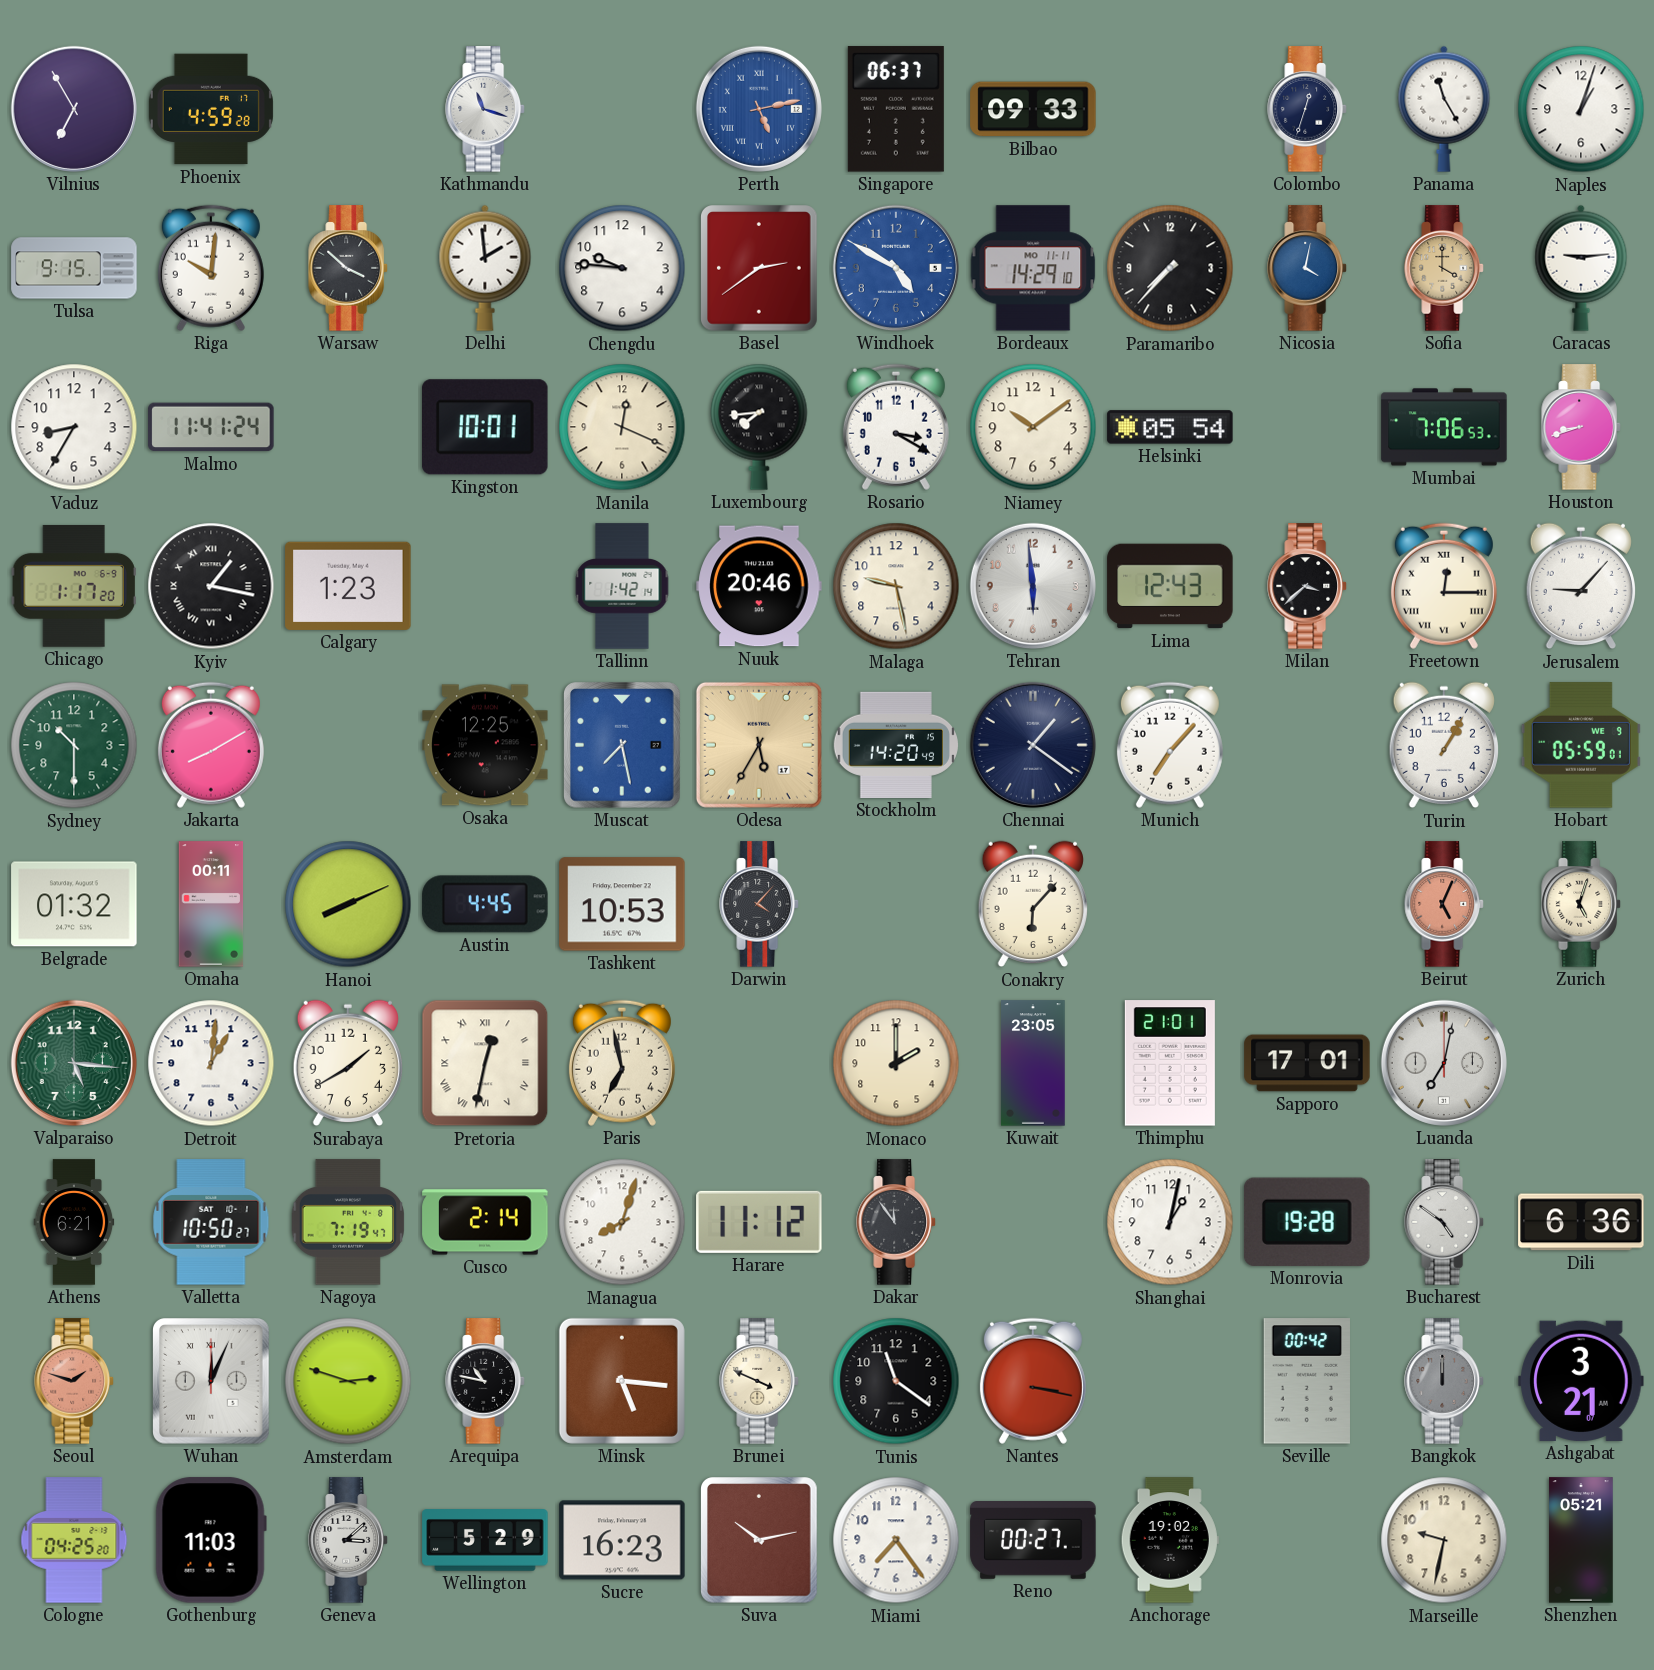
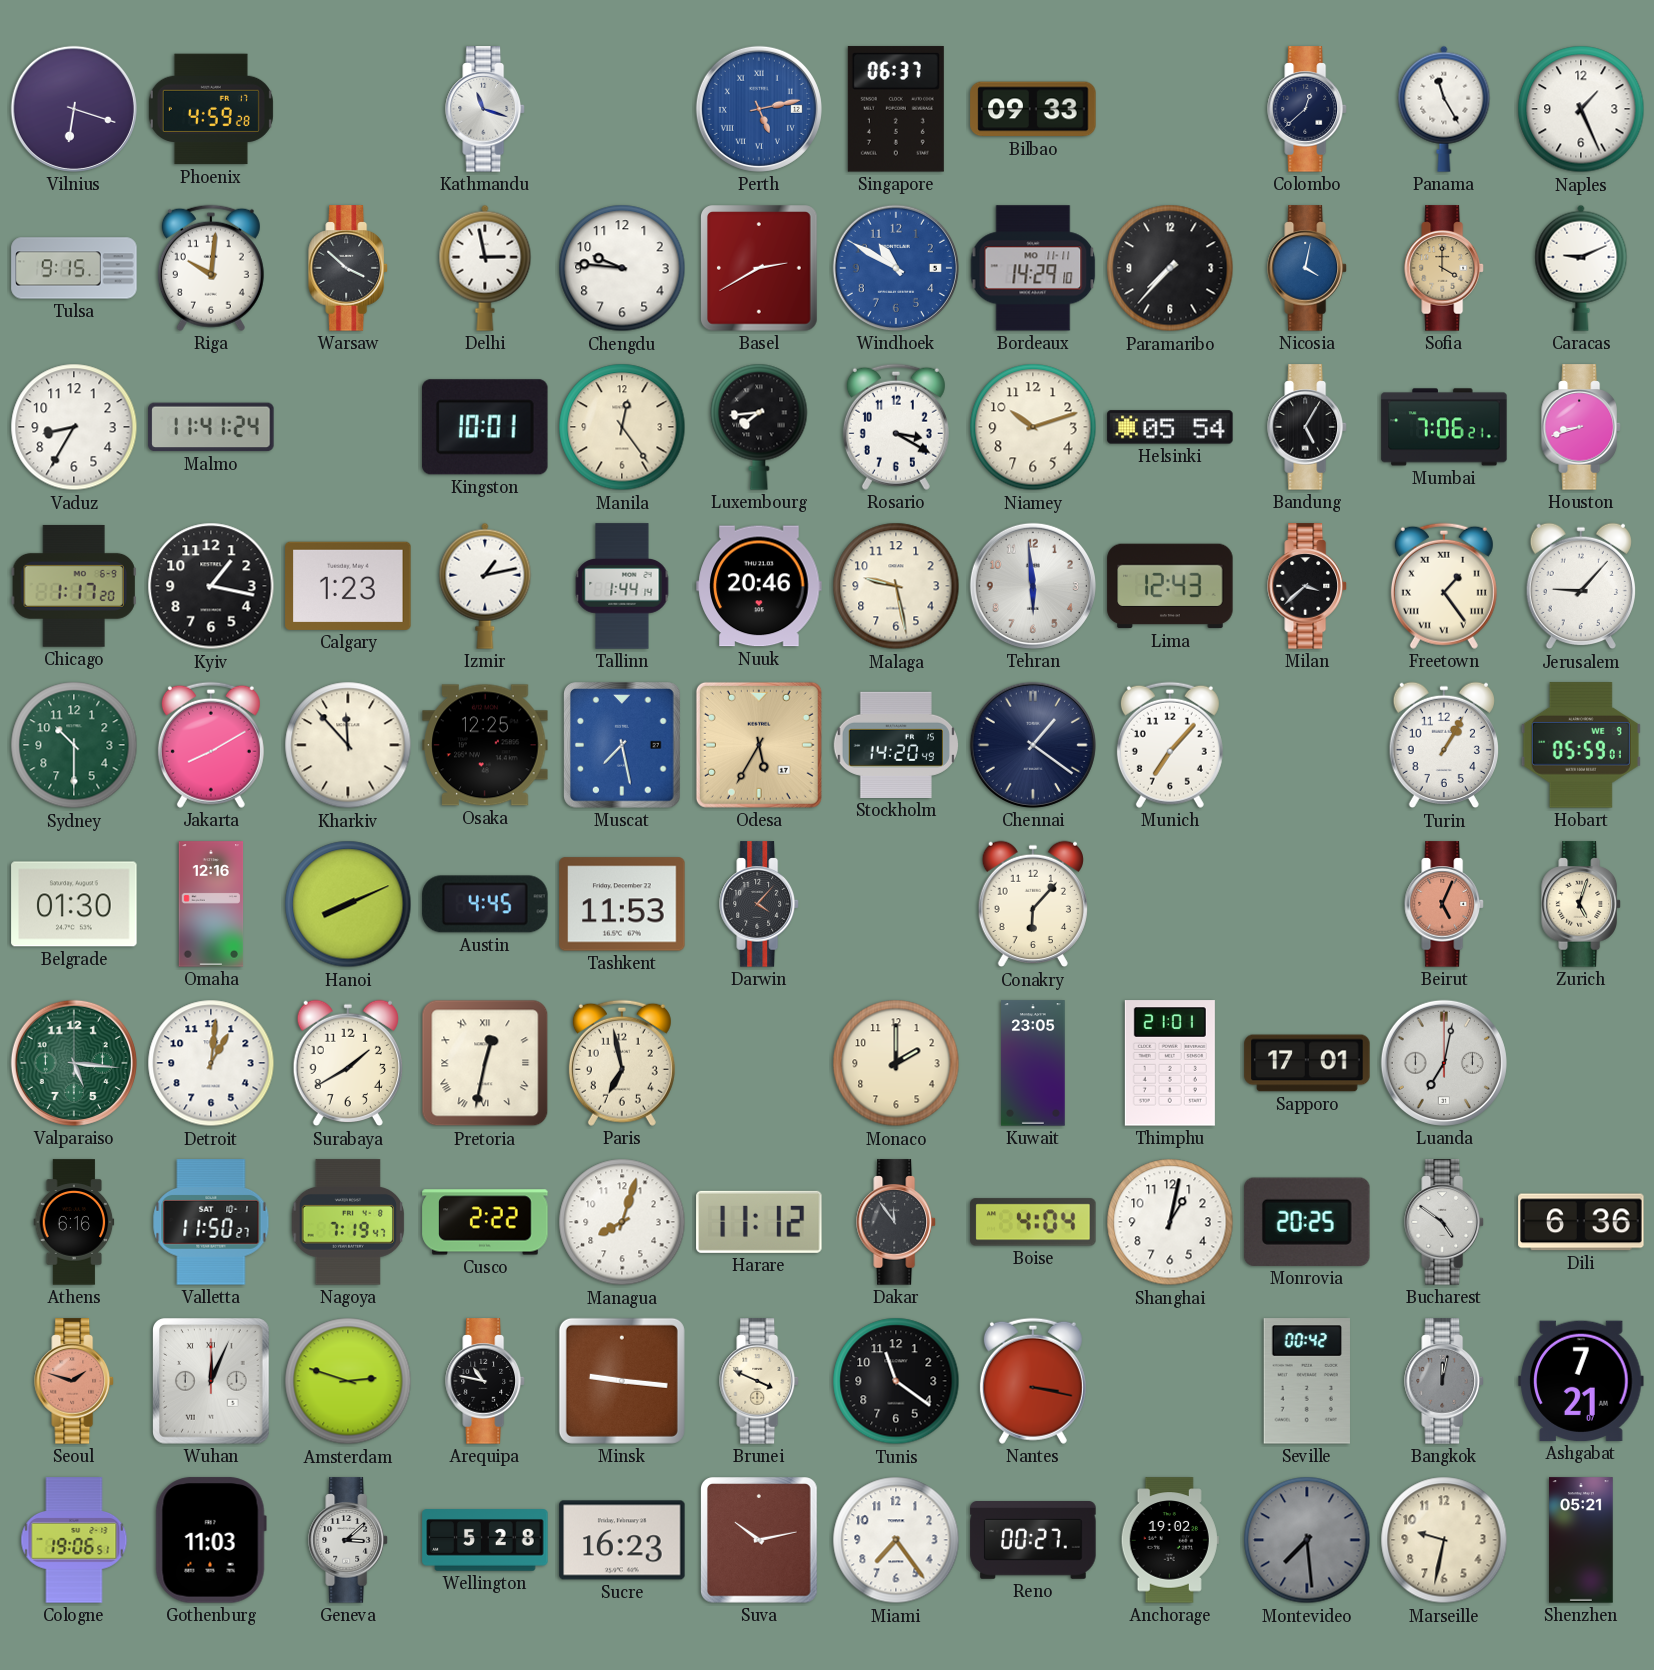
Vilnius: 6:55 -> 6:18 (74, 109)
Colombo: 12:33 -> 12:38 (1307, 109)
Naples: 1:03 -> 1:26 (1581, 109)
Delhi: 1:59 -> 2:58 (485, 268)
Basel: 2:39 -> 2:40 (759, 268)
Windhoek: 4:50 -> 10:50 (896, 268)
Caracas: 9:14 -> 9:11 (1581, 268)
Manila: 12:19 -> 12:24 (622, 427)
Niamey: 10:09 -> 10:12 (1033, 427)
Bandung: none -> 5:05 (1307, 427)
Mumbai: 7:06:53 -> 7:06:21 (1444, 427)
Kyiv numerals: Roman -> Arabic (211, 586)
Izmir: none -> 1:13 (485, 586)
Tallinn: 1:42 -> 1:44 (622, 586)
Freetown: 12:15 -> 1:24 (1444, 586)
Kharkiv: none -> 11:53 (348, 745)
Belgrade: 01:32 -> 01:30 (74, 904)
Omaha: 00:11 -> 12:16 (211, 904)
Tashkent: 10:53 -> 11:53 (622, 904)
Athens: 6:21 -> 6:16 (74, 1222)
Valletta: 10:50 -> 11:50 (211, 1222)
Cusco: 2:14 -> 2:22 (485, 1222)
Boise: none -> 4:04 (1033, 1222)
Monrovia: 19:28 -> 20:25 (1307, 1222)
Minsk: 5:16 -> 9:16 (622, 1381)
Bangkok: 12:00 -> 12:02 (1444, 1381)
Ashgabat: 3:21 -> 7:21 (1581, 1381)
Cologne: 04:25 -> 19:06 (74, 1540)
Wellington: 5:29 -> 5:28 (485, 1540)
Montevideo: none -> 7:29 (1307, 1540)
